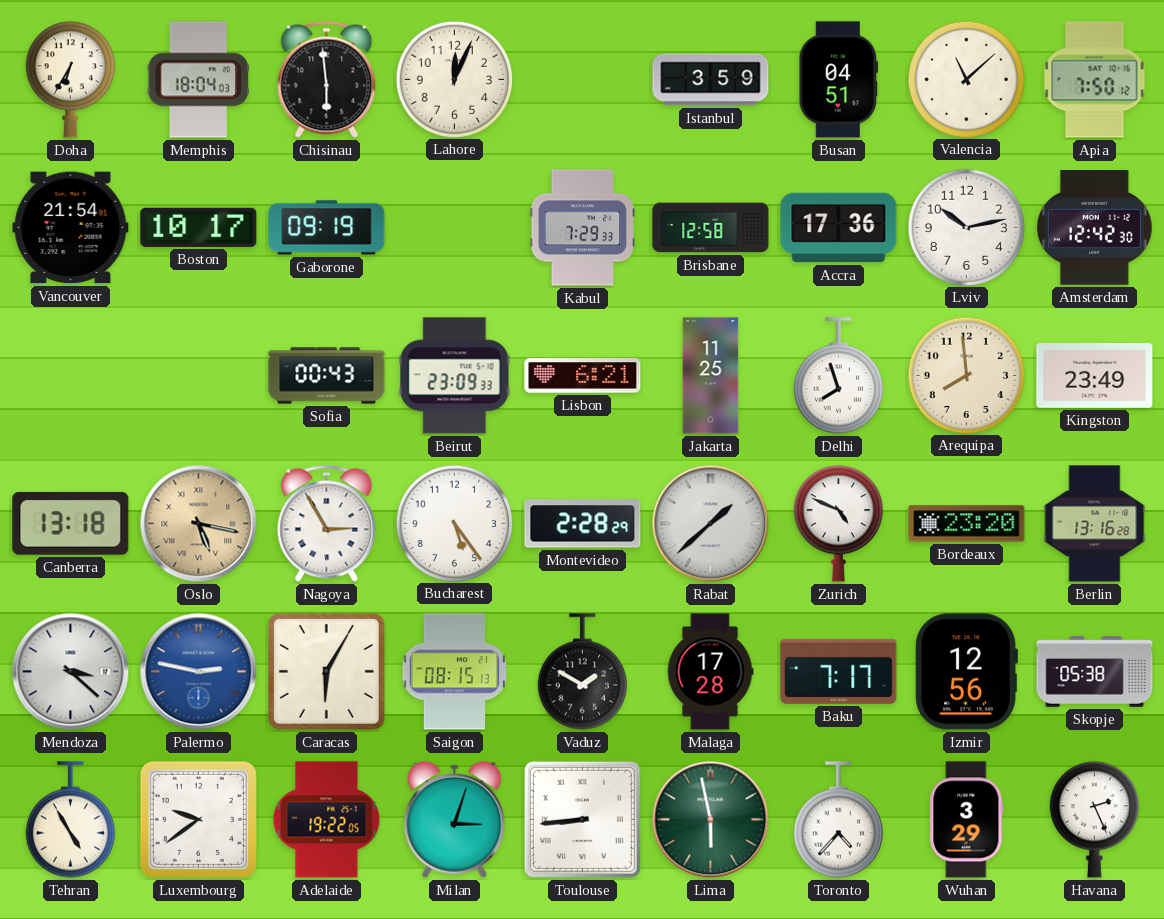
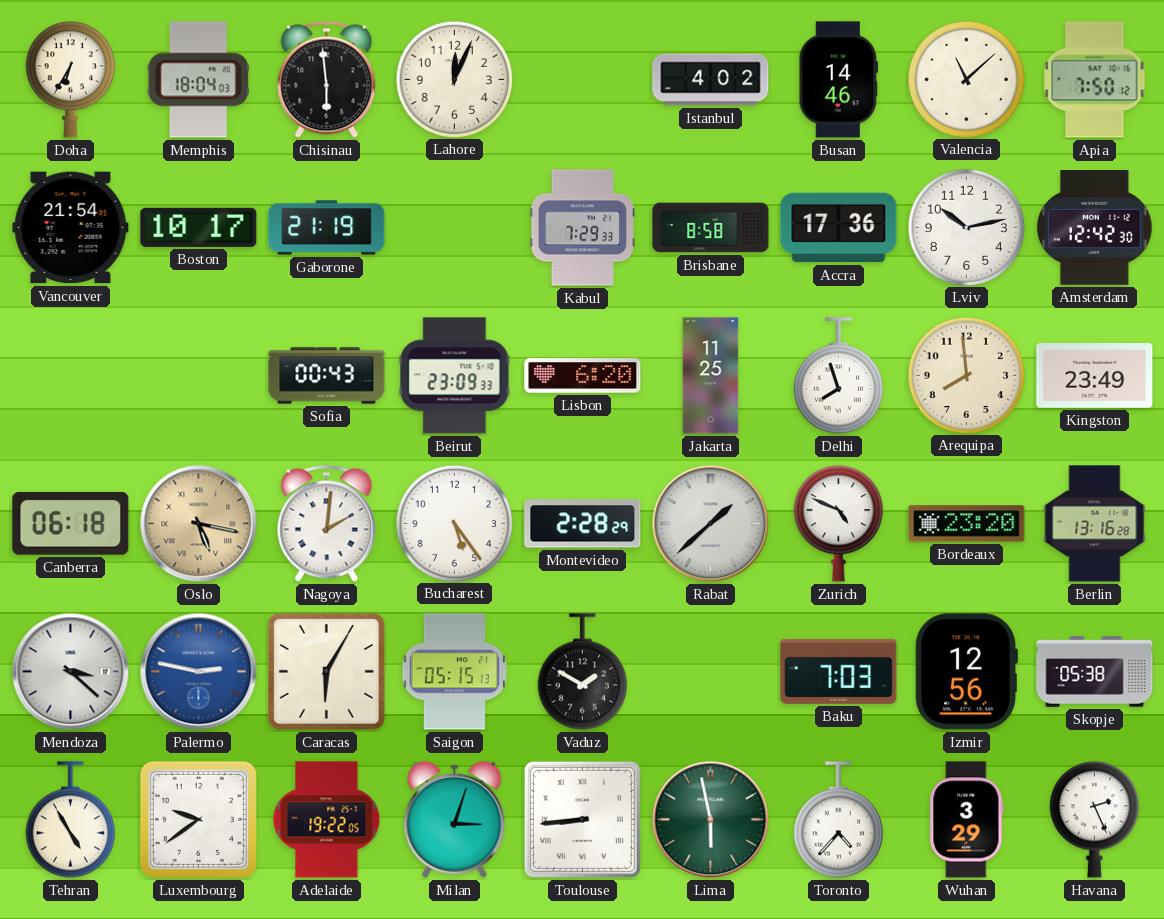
Istanbul: 3:59 -> 4:02 (711, 80)
Busan: 04:51 -> 14:46 (839, 80)
Gaborone: 09:19 -> 21:19 (327, 228)
Brisbane: 12:58 -> 8:58 (711, 228)
Lisbon: 6:21 -> 6:20 (583, 376)
Canberra: 13:18 -> 06:18 (71, 523)
Nagoya: 2:55 -> 2:01 (327, 523)
Saigon: 08:15 -> 05:15 (455, 672)
Malaga: 17:28 -> none (710, 672)
Baku: 7:17 -> 7:03 (839, 671)
